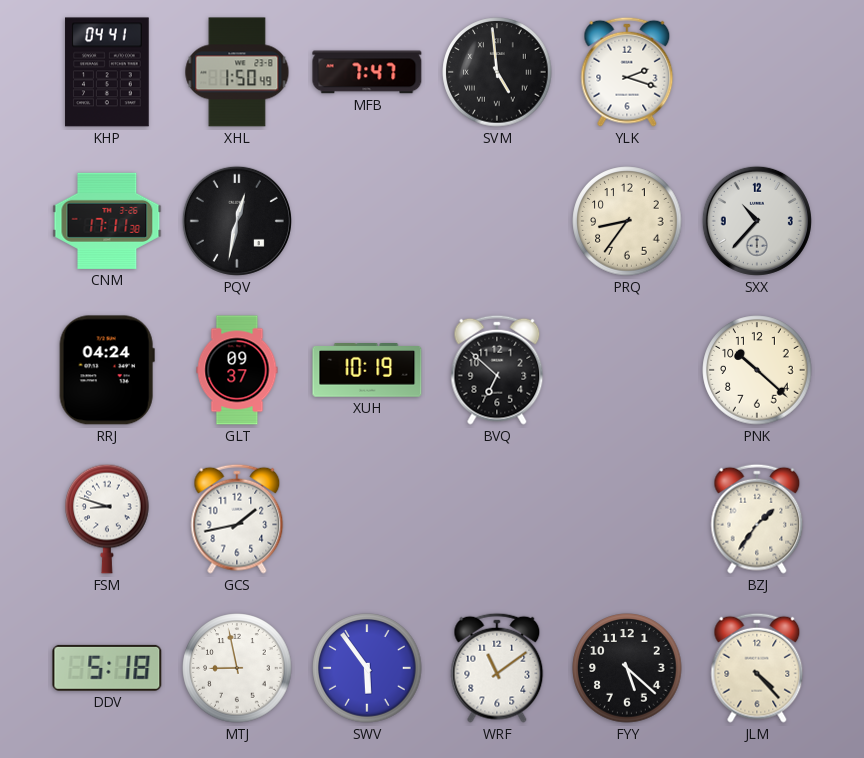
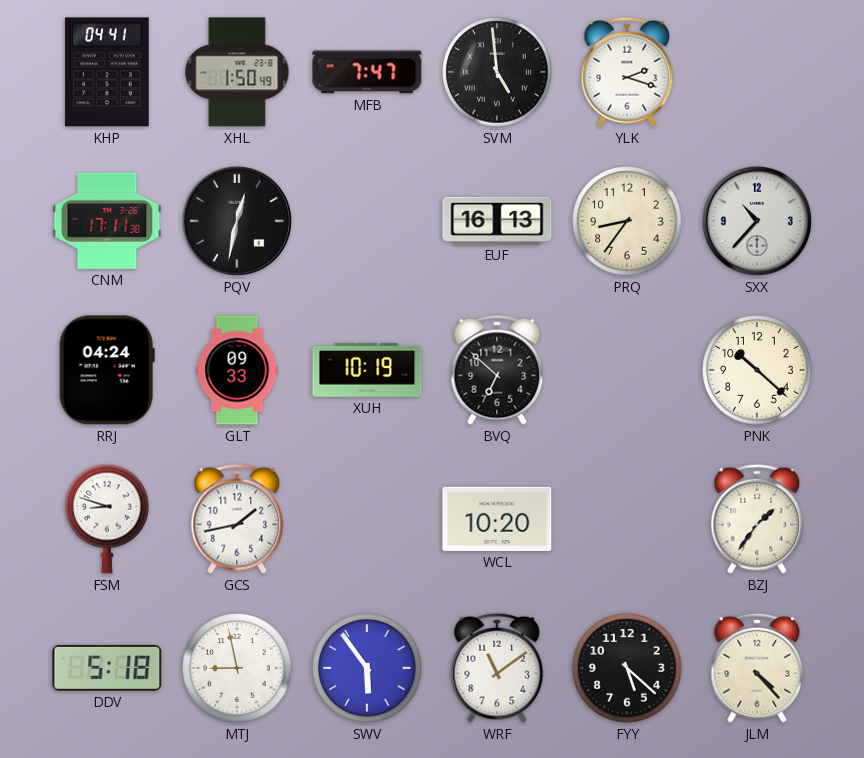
EUF: none -> 16:13 (497, 220)
GLT: 09:37 -> 09:33 (237, 370)
WCL: none -> 10:20 (497, 519)
